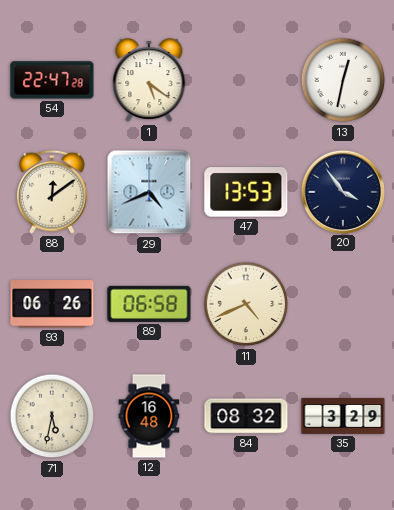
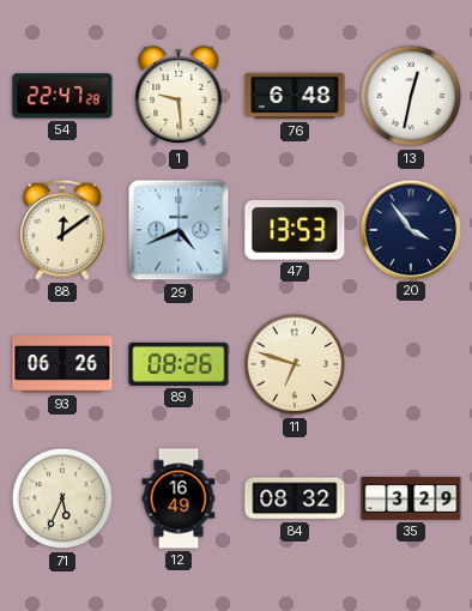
1: 5:21 -> 9:29 (178, 97)
76: none -> 6:48 (295, 96)
89: 06:58 -> 08:26 (178, 364)
11: 4:41 -> 6:48 (295, 364)
71: 5:32 -> 5:34 (62, 498)
12: 16:48 -> 16:49 (178, 498)
